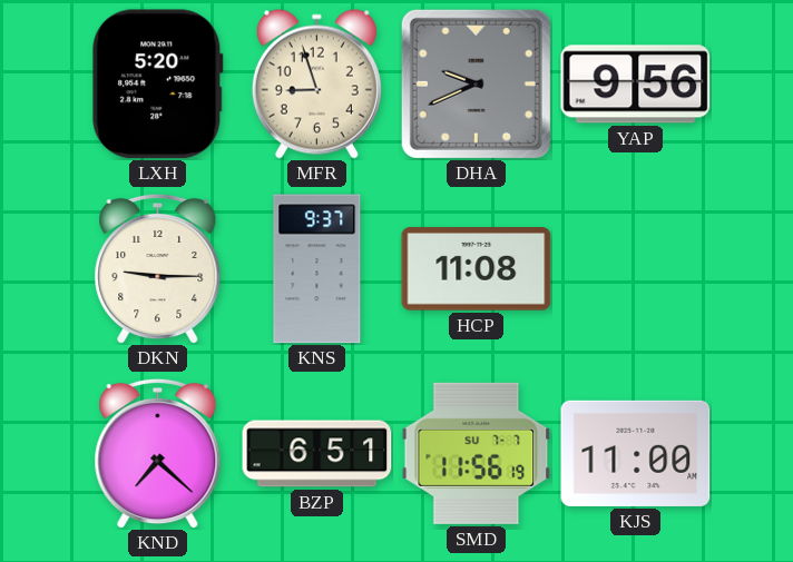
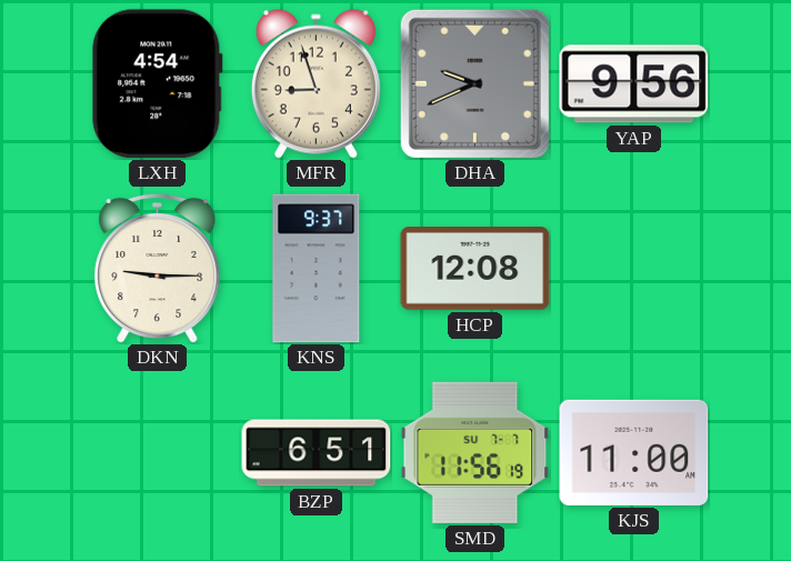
LXH: 5:20 -> 4:54 (158, 84)
HCP: 11:08 -> 12:08 (475, 269)
KND: 7:22 -> none (158, 453)
